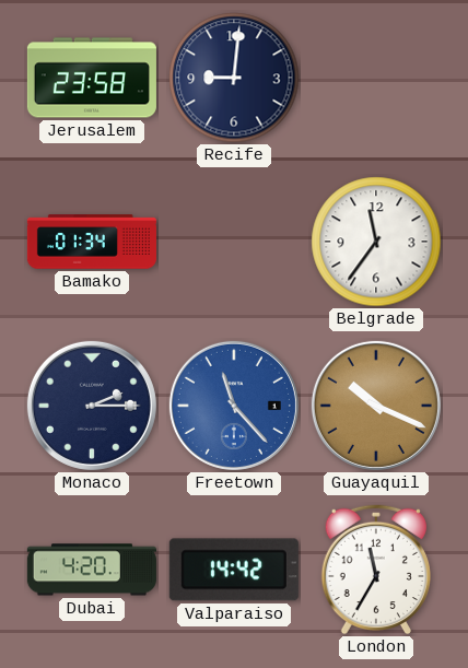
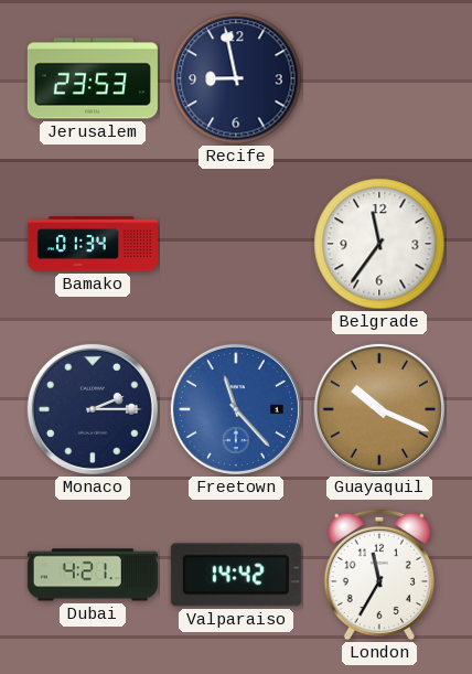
Jerusalem: 23:58 -> 23:53 (93, 78)
Recife: 9:01 -> 8:58 (236, 78)
Dubai: 4:20 -> 4:21 (93, 575)
